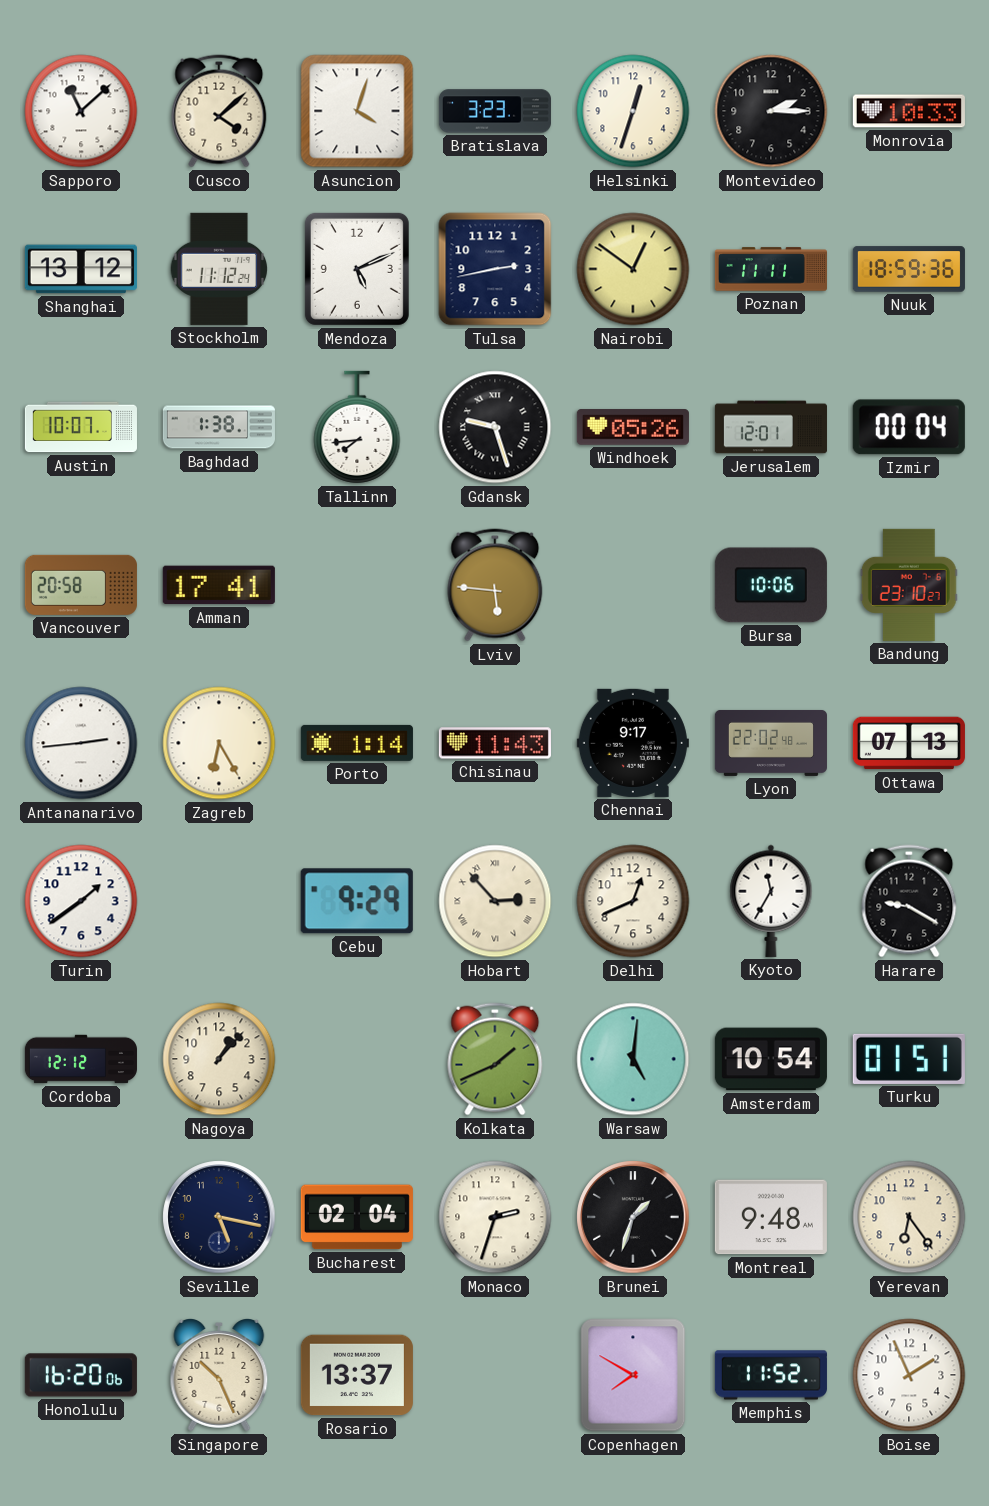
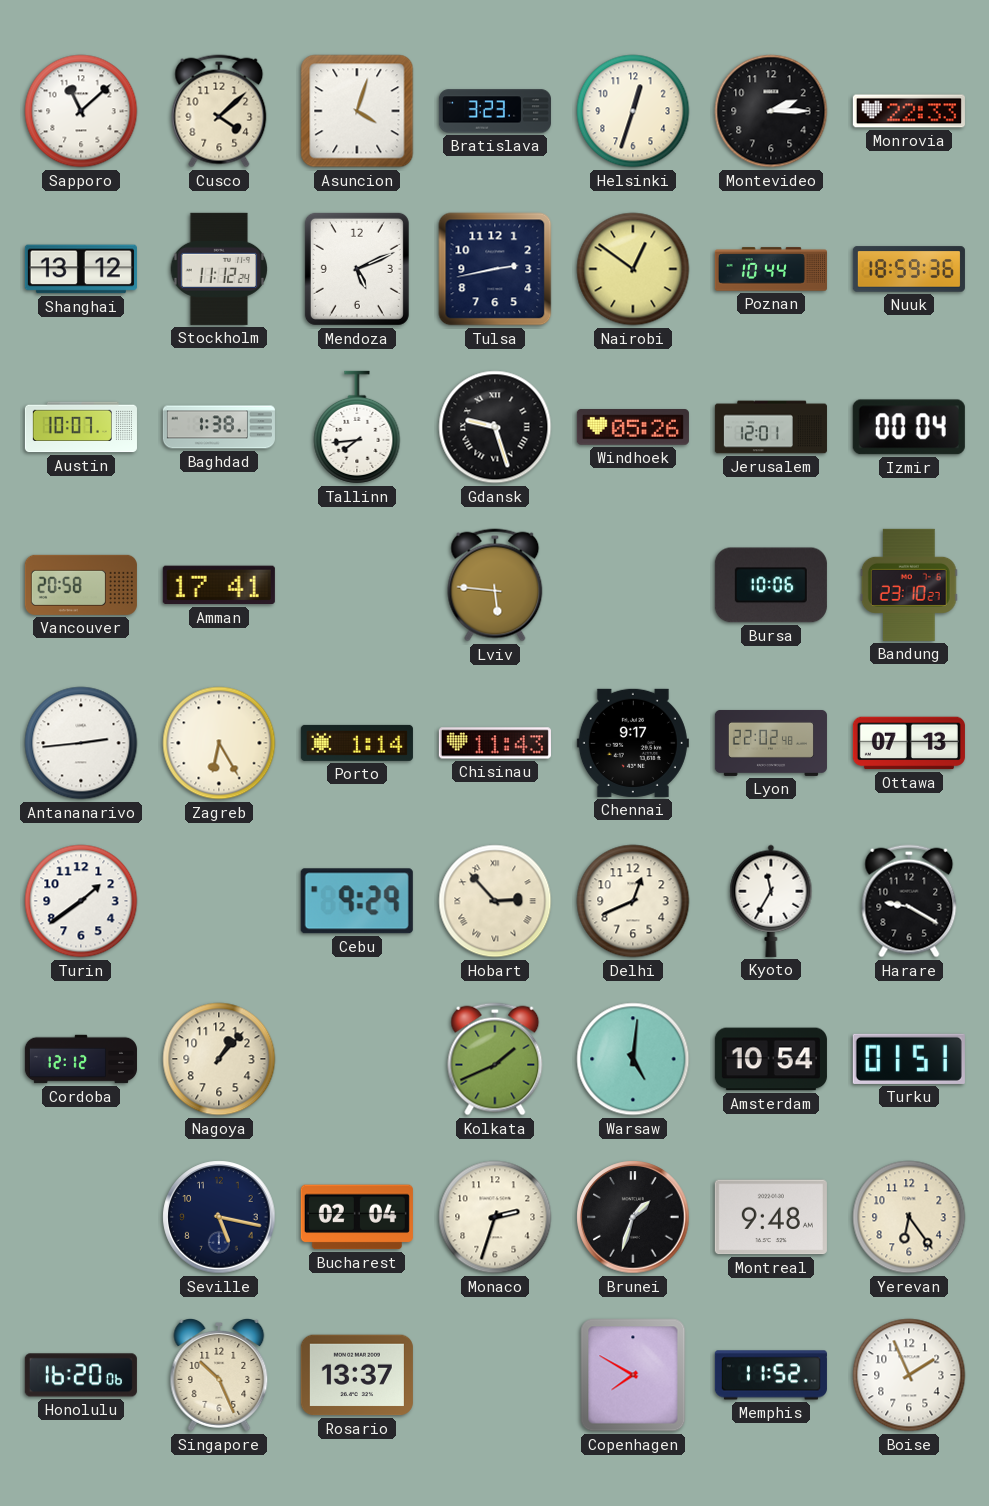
Monrovia: 10:33 -> 22:33 (909, 111)
Poznan: 11:11 -> 10:44 (771, 269)
